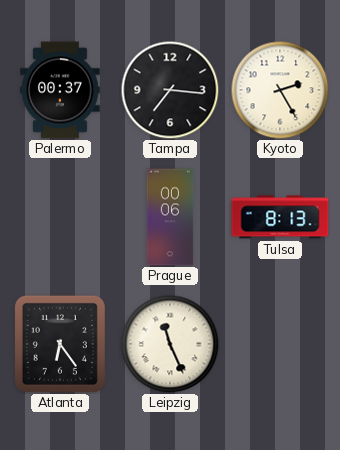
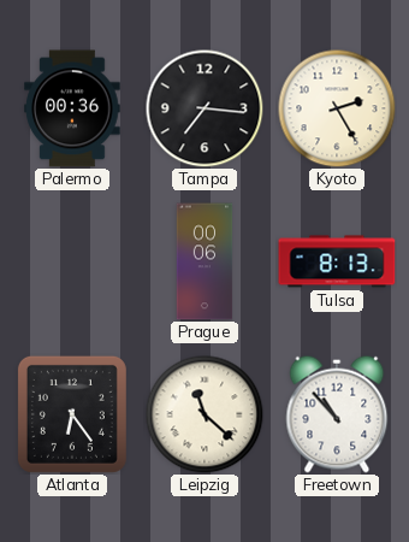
Palermo: 00:37 -> 00:36 (72, 108)
Leipzig: 11:26 -> 11:22 (204, 414)
Freetown: none -> 10:53 (337, 414)
